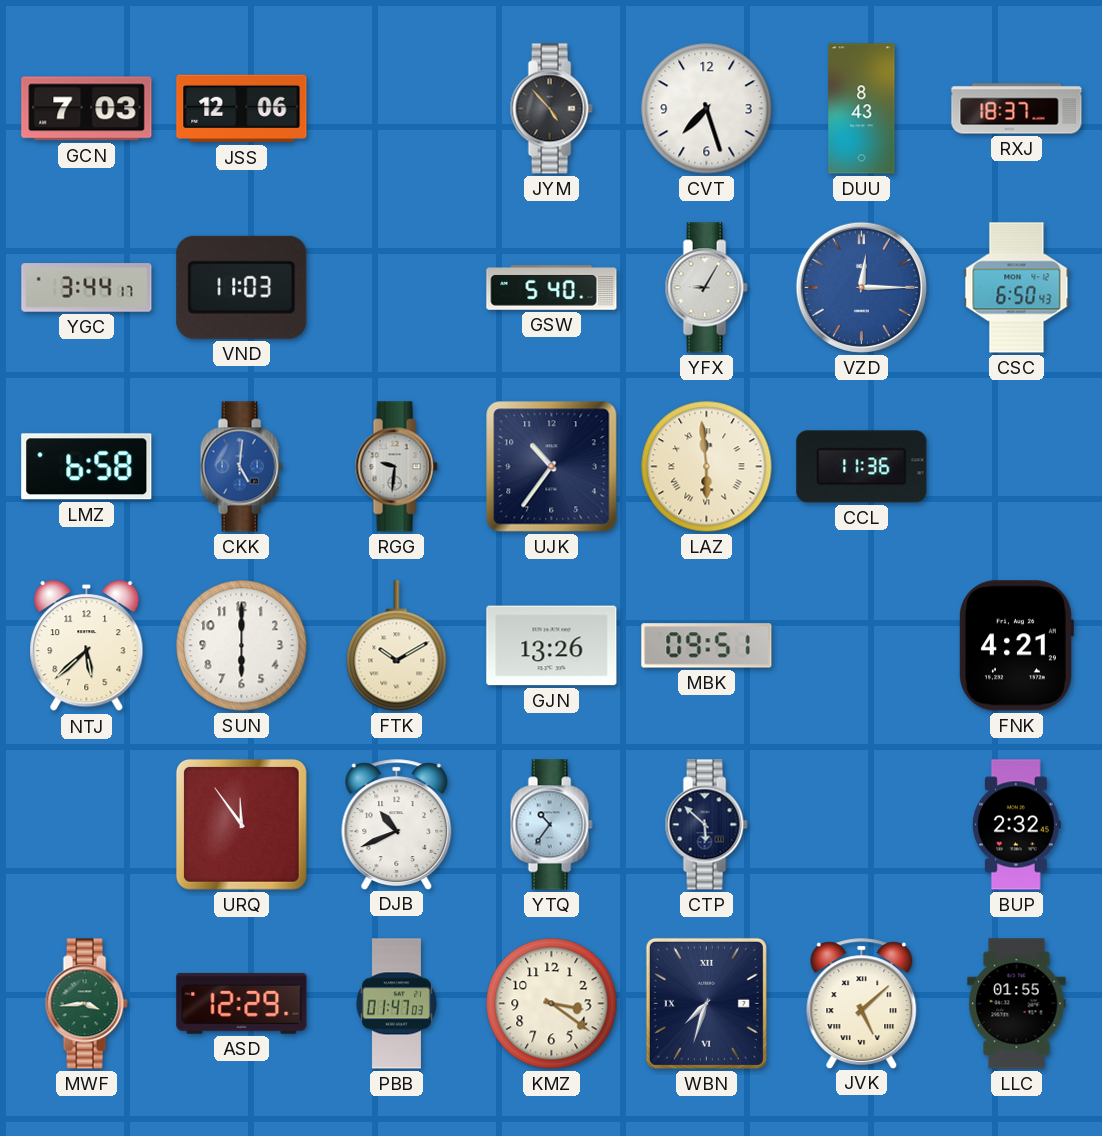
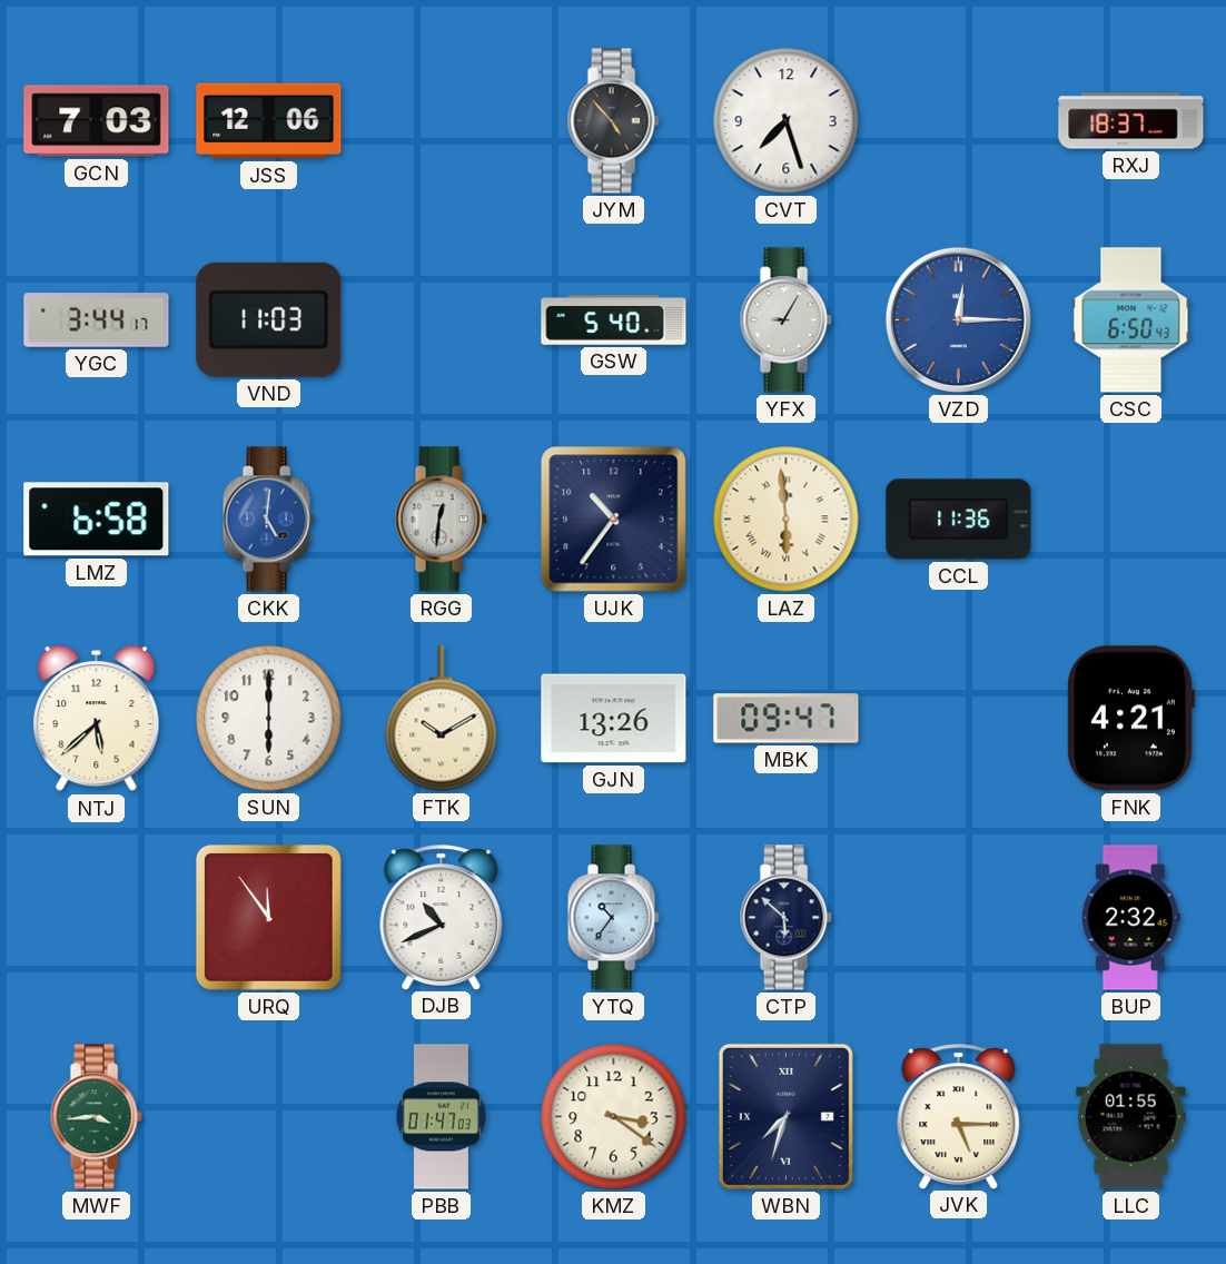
DUU: 8:43 -> none (862, 109)
RGG: 9:31 -> 12:31 (441, 520)
MBK: 09:51 -> 09:47 (787, 719)
ASD: 12:29 -> none (242, 1003)
JVK: 5:08 -> 5:15 (959, 1116)
